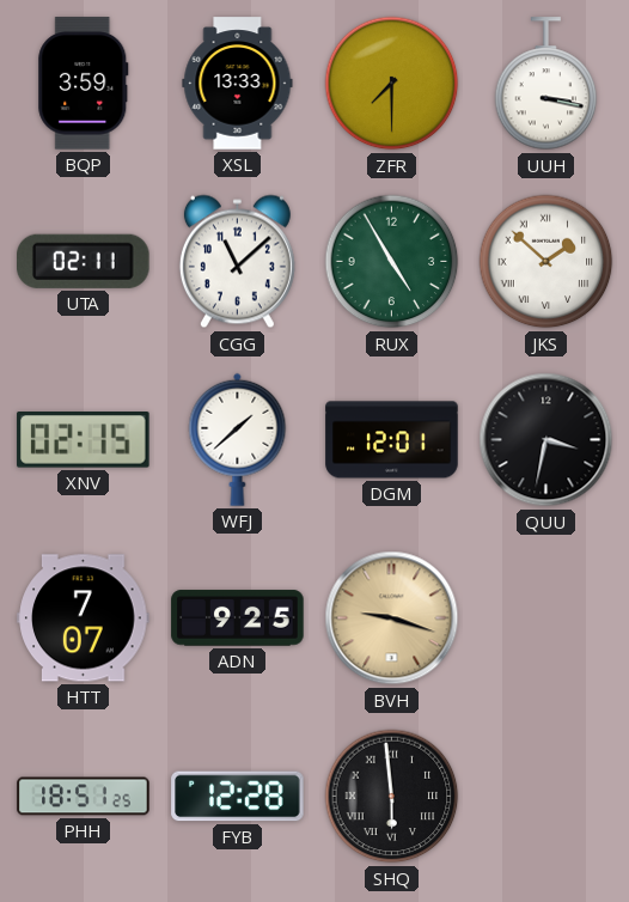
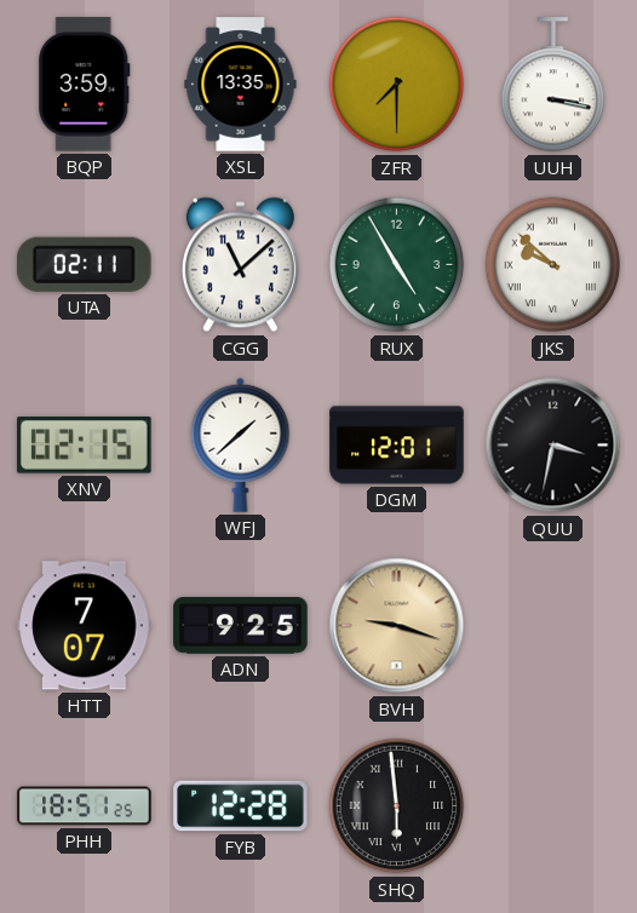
XSL: 13:33 -> 13:35 (241, 85)
JKS: 1:52 -> 9:52 (553, 265)
